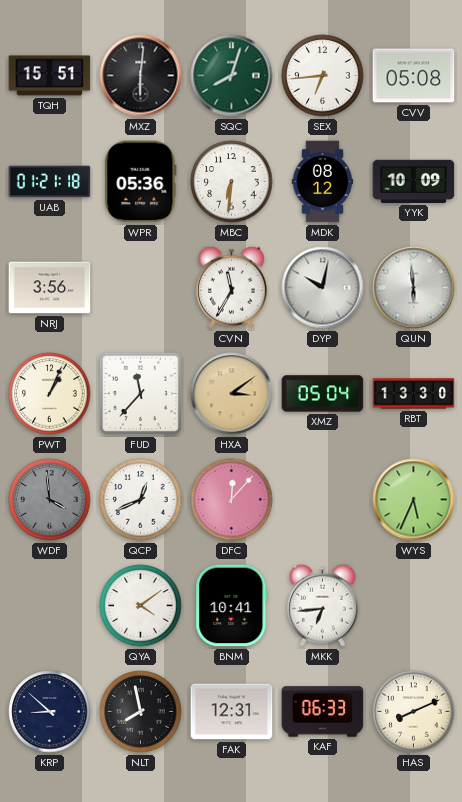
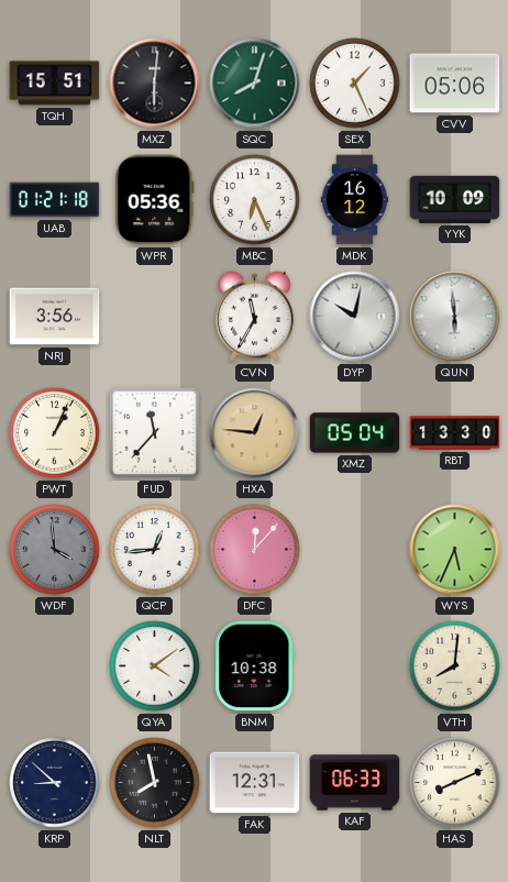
SEX: 6:44 -> 1:26 (355, 84)
CVV: 05:08 -> 05:06 (455, 84)
MBC: 6:31 -> 6:26 (255, 200)
MDK: 08:12 -> 16:12 (355, 200)
HXA: 3:09 -> 12:46 (255, 433)
QCP: 12:41 -> 12:44 (155, 550)
BNM: 10:41 -> 10:38 (255, 666)
MKK: 6:44 -> none (323, 605)
VTH: none -> 8:01 (455, 666)
